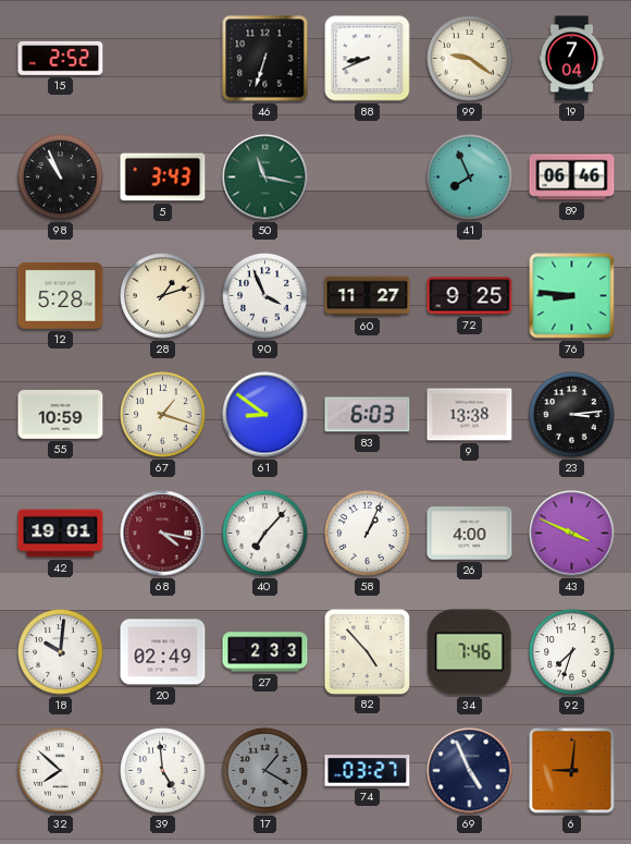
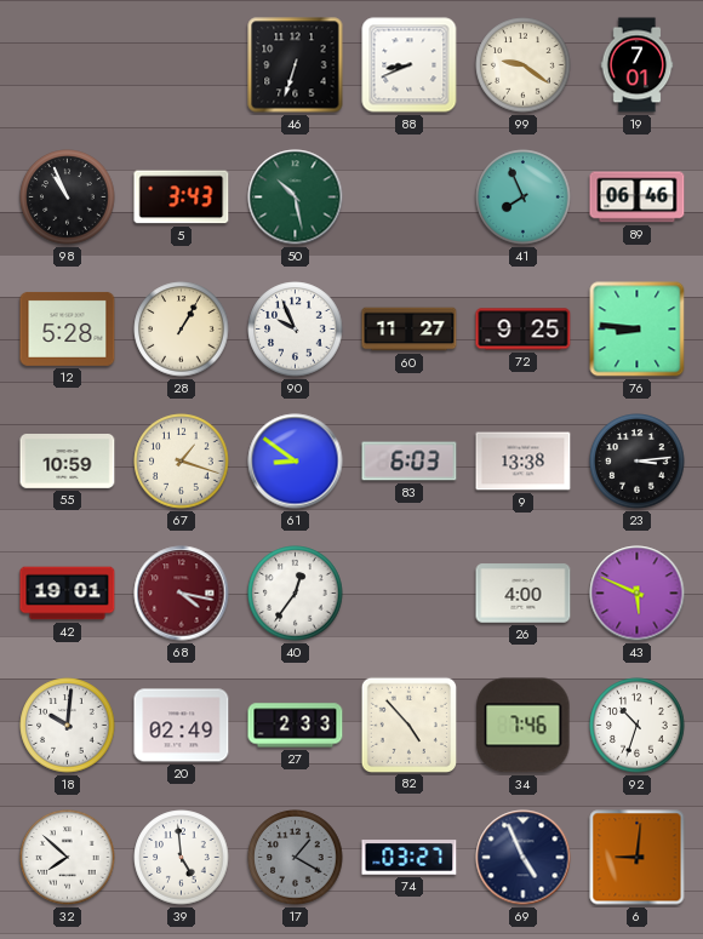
15: 2:52 -> none (61, 58)
19: 7:04 -> 7:01 (638, 65)
50: 11:17 -> 10:28 (296, 197)
28: 1:12 -> 1:05 (182, 330)
90: 3:56 -> 9:56 (296, 330)
40: 7:07 -> 12:36 (296, 594)
58: 1:04 -> none (368, 534)
43: 3:49 -> 5:49 (638, 594)
92: 7:33 -> 10:33 (638, 726)
